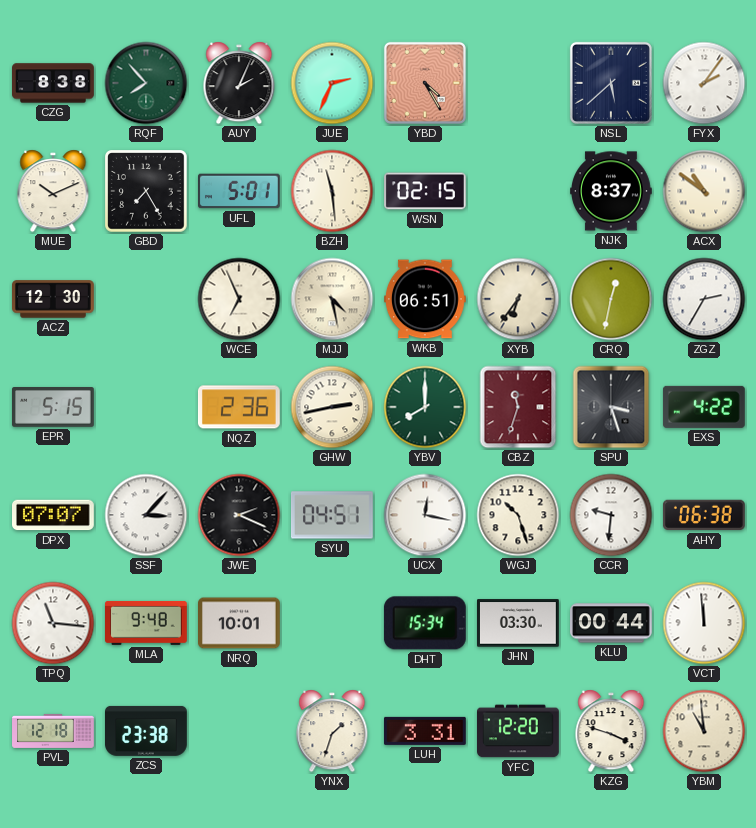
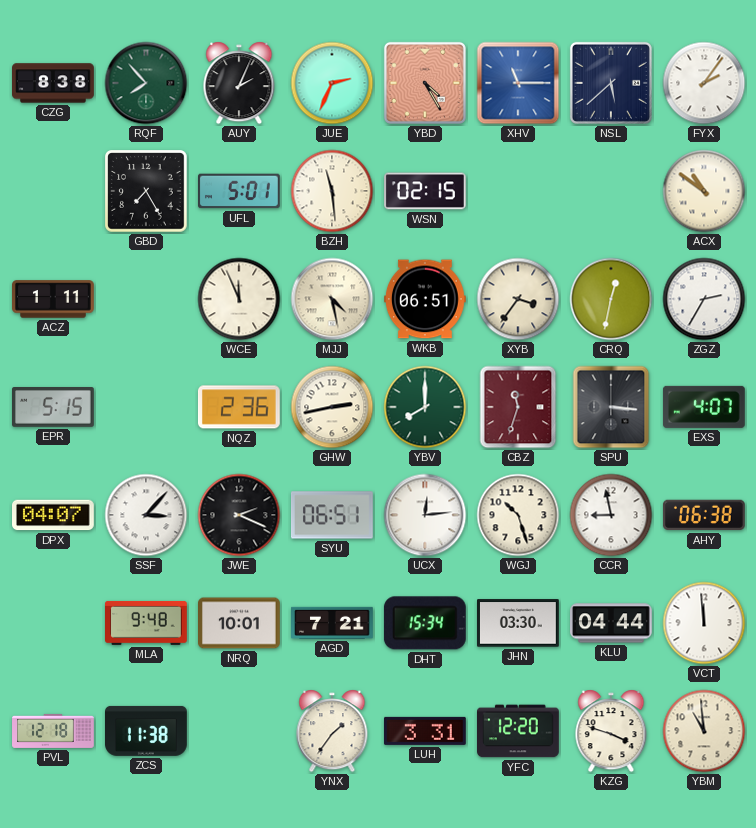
XHV: none -> 11:15 (518, 83)
MUE: 10:11 -> none (53, 191)
NJK: 8:37 -> none (612, 191)
ACZ: 12:30 -> 1:11 (54, 299)
WCE: 6:56 -> 11:56 (239, 299)
XYB: 6:36 -> 3:36 (518, 299)
SPU: 3:27 -> 3:16 (611, 407)
EXS: 4:22 -> 4:07 (704, 407)
DPX: 07:07 -> 04:07 (54, 515)
SYU: 04:51 -> 06:51 (332, 515)
UCX: 12:17 -> 12:14 (425, 515)
CCR: 9:31 -> 8:58 (611, 515)
TPQ: 11:16 -> none (53, 623)
AGD: none -> 7:21 (333, 623)
KLU: 00:44 -> 04:44 (612, 623)
ZCS: 23:38 -> 11:38 (147, 731)
YNX: 1:33 -> 1:36 (332, 731)
